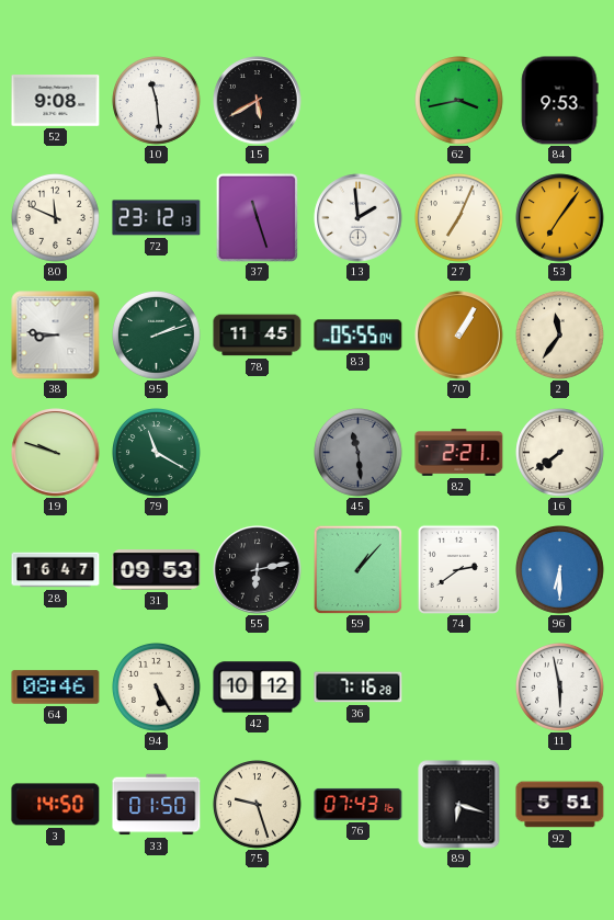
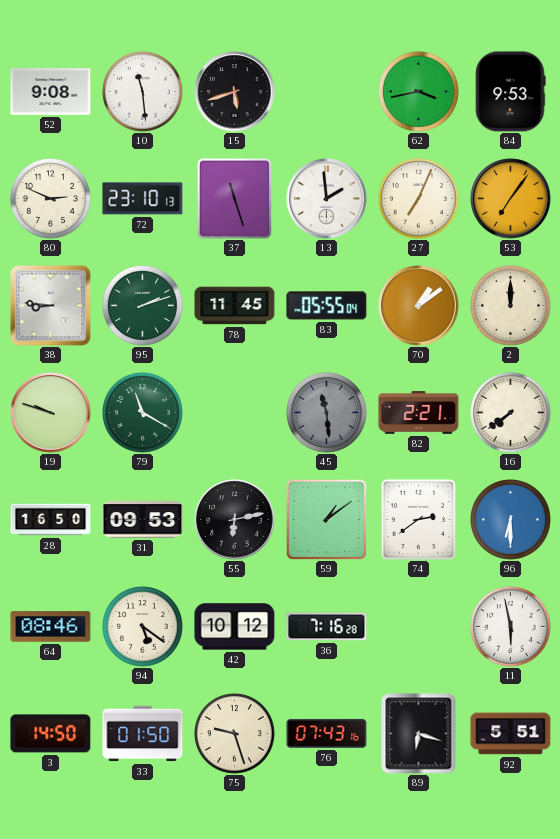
15: 5:40 -> 5:42 (235, 92)
80: 11:49 -> 2:49 (51, 199)
72: 23:12 -> 23:10 (143, 199)
70: 1:05 -> 1:09 (419, 306)
2: 11:36 -> 12:00 (511, 306)
28: 16:47 -> 16:50 (51, 520)
59: 1:07 -> 1:09 (326, 519)
94: 5:25 -> 5:21 (143, 627)
